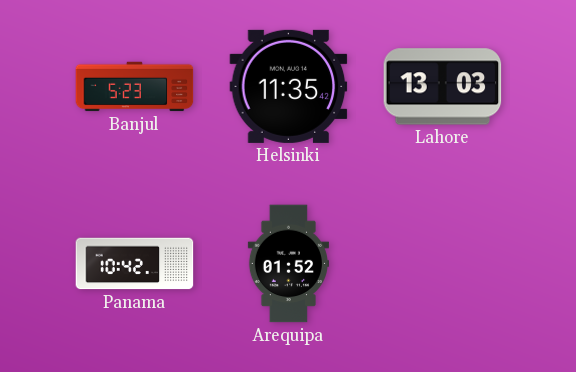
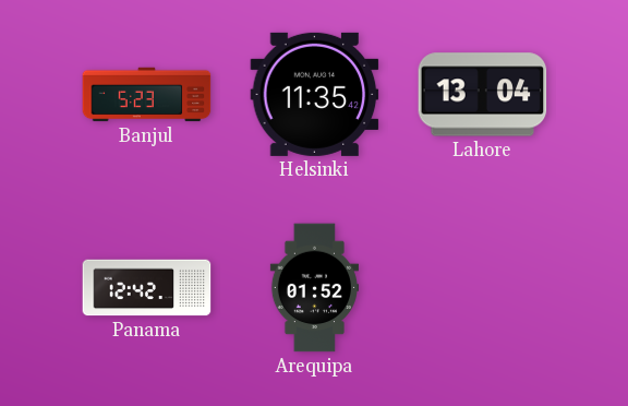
Lahore: 13:03 -> 13:04 (483, 95)
Panama: 10:42 -> 12:42 (147, 288)
